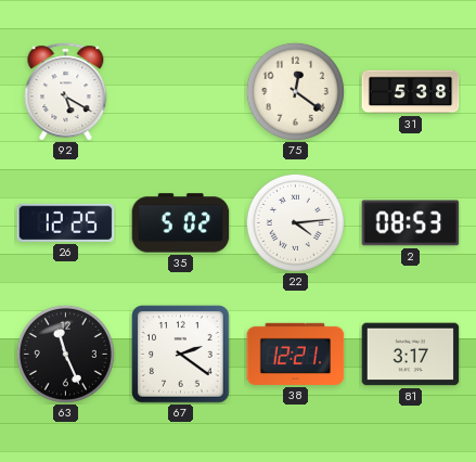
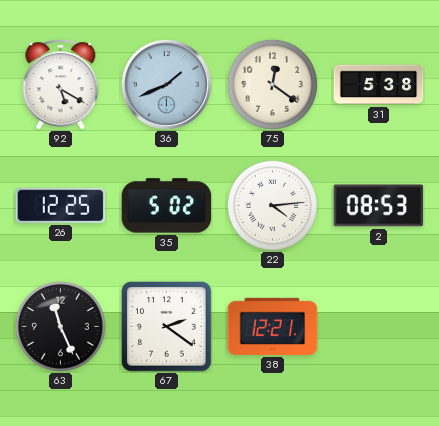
36: none -> 1:41 (166, 84)
81: 3:17 -> none (411, 355)
